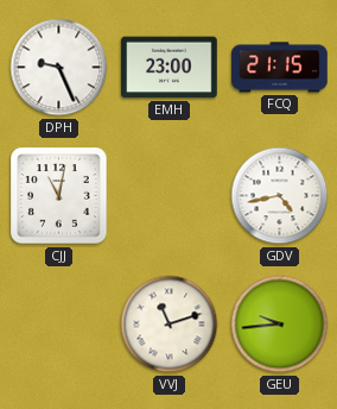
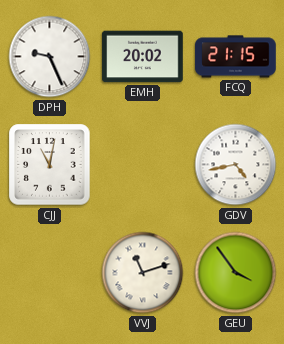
EMH: 23:00 -> 20:02 (143, 57)
GEU: 9:44 -> 3:54 (236, 273)
